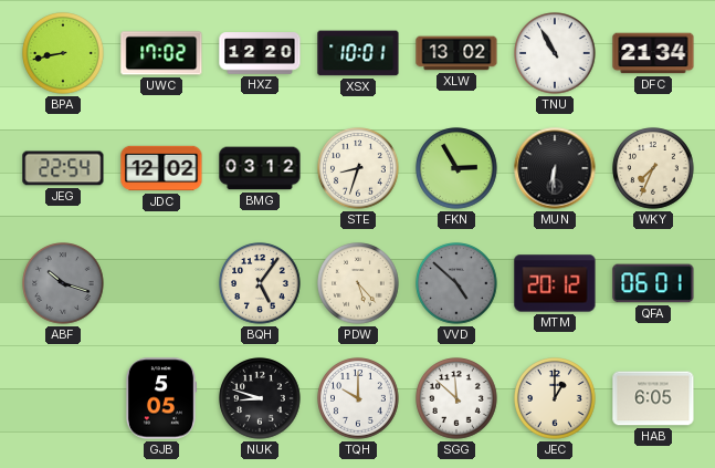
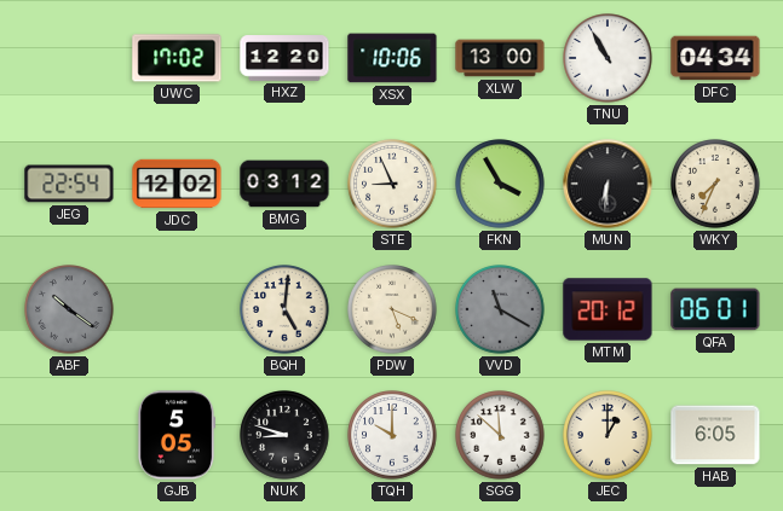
BPA: 8:43 -> none (63, 53)
XSX: 10:01 -> 10:06 (392, 58)
XLW: 13:02 -> 13:00 (500, 58)
DFC: 21:34 -> 04:34 (715, 58)
STE: 8:33 -> 8:56 (392, 184)
FKN: 2:55 -> 3:55 (500, 184)
ABF: 10:18 -> 10:21 (69, 309)
BQH: 5:06 -> 5:01 (284, 309)
PDW: 5:23 -> 5:19 (392, 309)
VVD: 4:52 -> 11:20 (500, 309)
